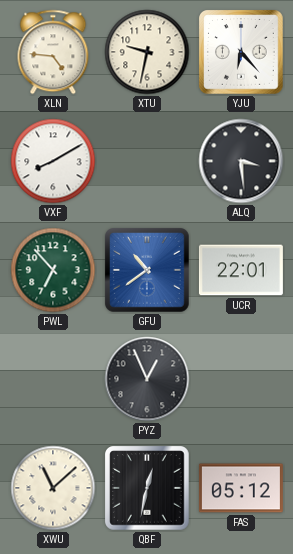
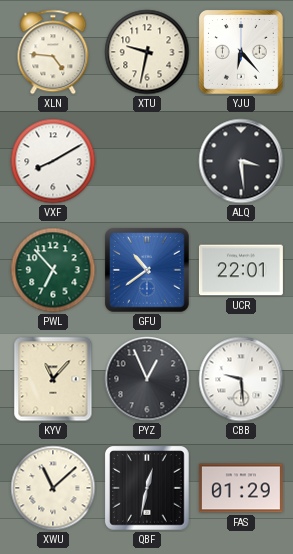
KYV: none -> 11:07 (53, 379)
CBB: none -> 9:29 (241, 379)
FAS: 05:12 -> 01:29 (241, 488)
